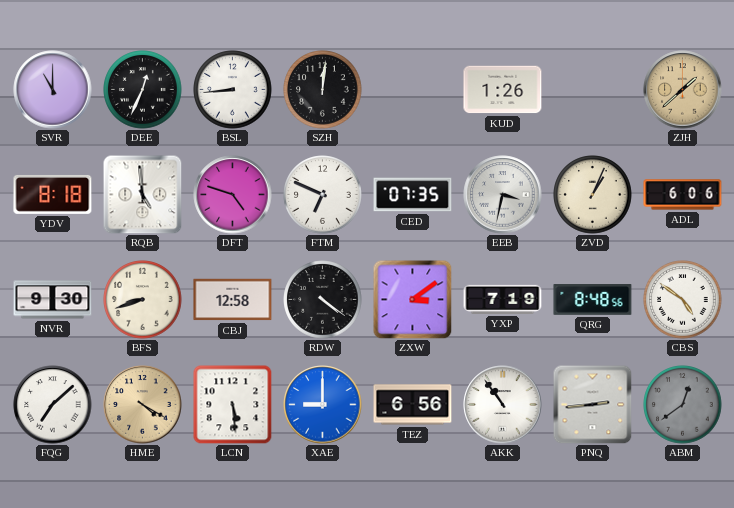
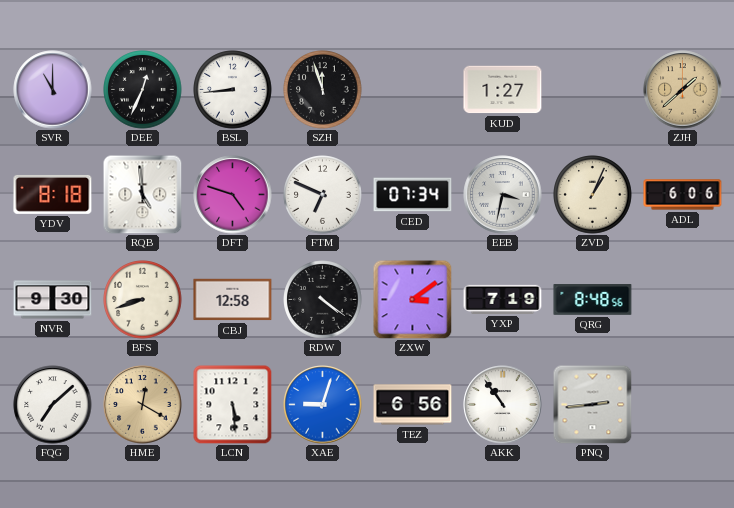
SZH: 12:01 -> 11:57 (323, 90)
KUD: 1:26 -> 1:27 (503, 90)
CED: 07:35 -> 07:34 (413, 195)
CBS: 4:51 -> none (683, 300)
HME: 4:20 -> 12:20 (143, 405)
XAE: 9:00 -> 9:03 (323, 405)
ABM: 12:39 -> none (683, 405)
